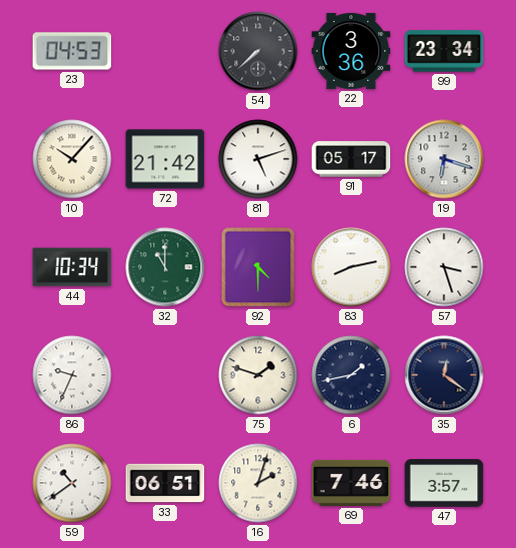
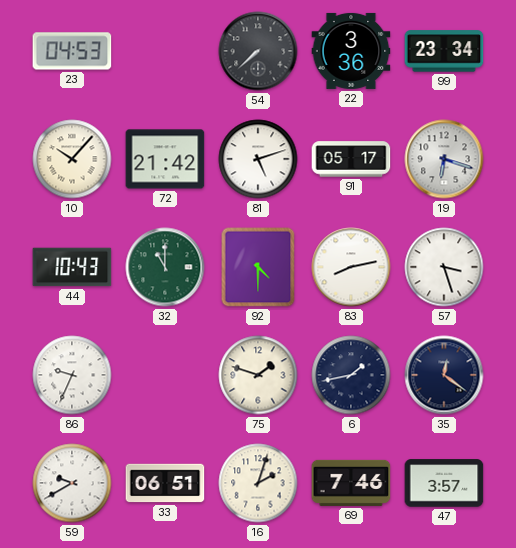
44: 10:34 -> 10:43 (72, 267)
59: 10:39 -> 9:40 (72, 483)
